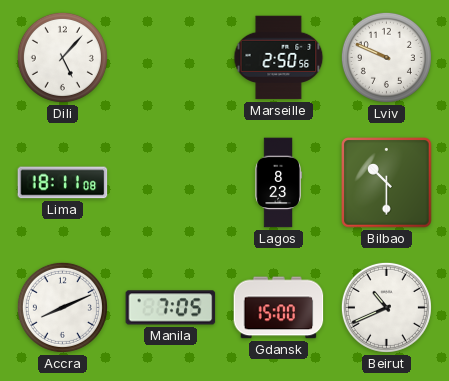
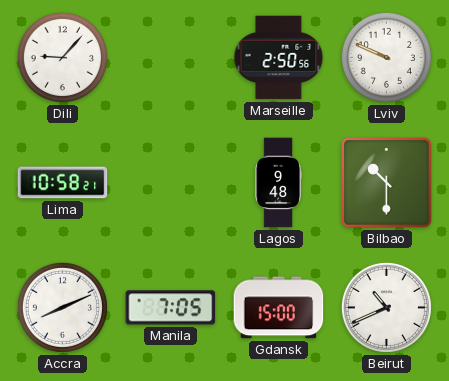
Dili: 5:07 -> 9:07 (62, 57)
Lima: 18:11 -> 10:58 (63, 183)
Lagos: 8:23 -> 9:48 (278, 183)
